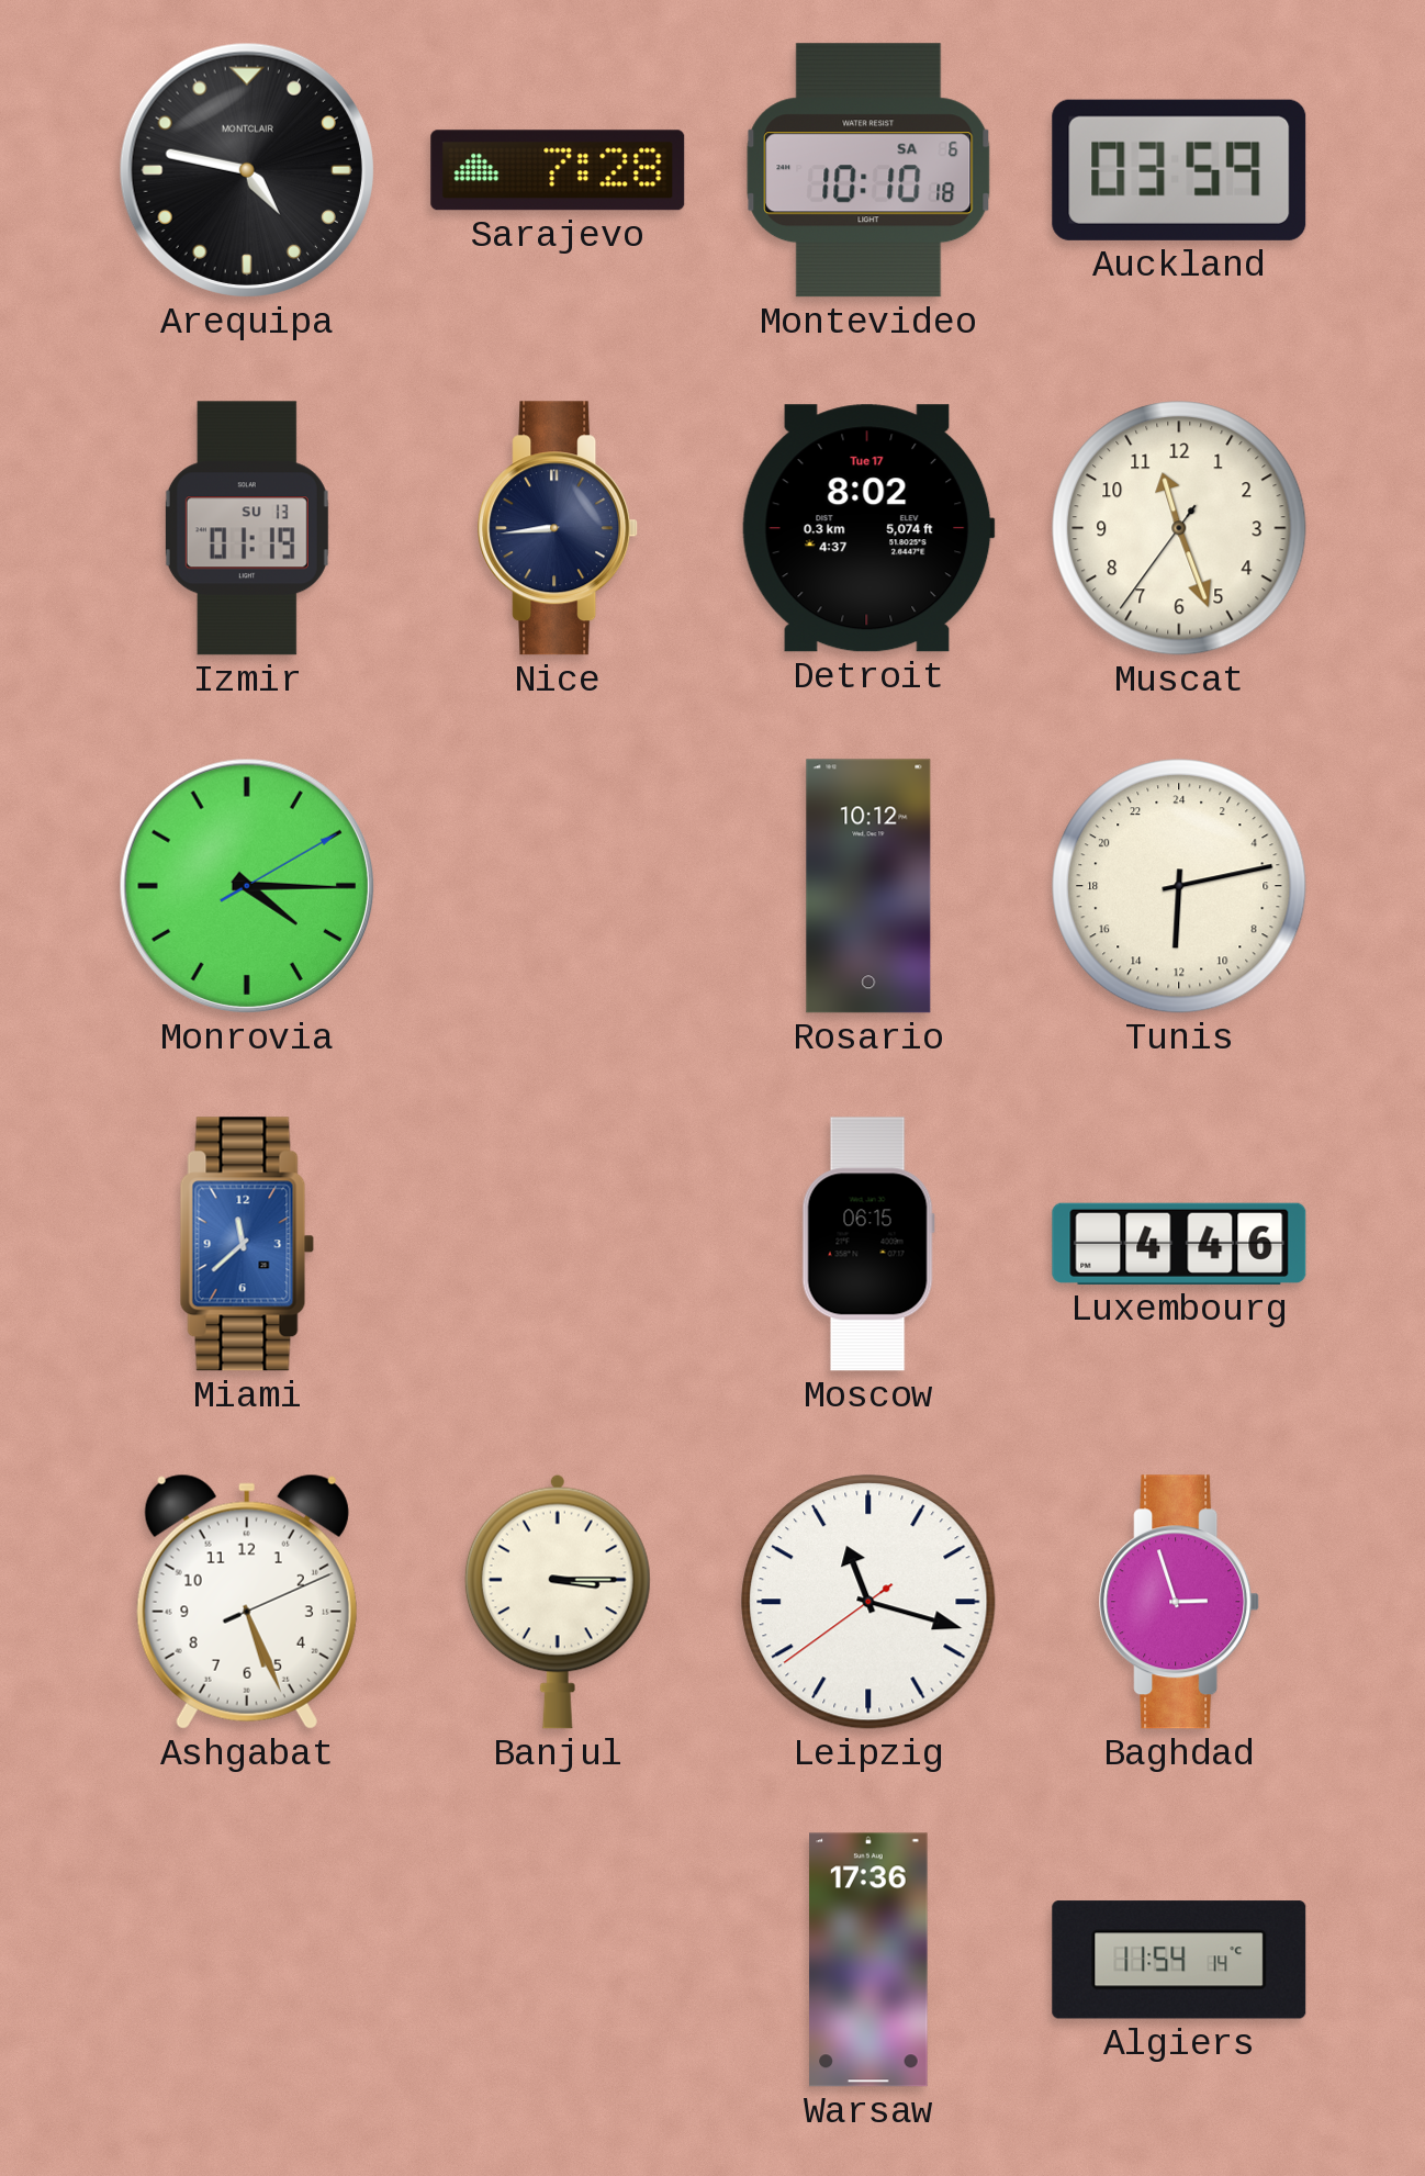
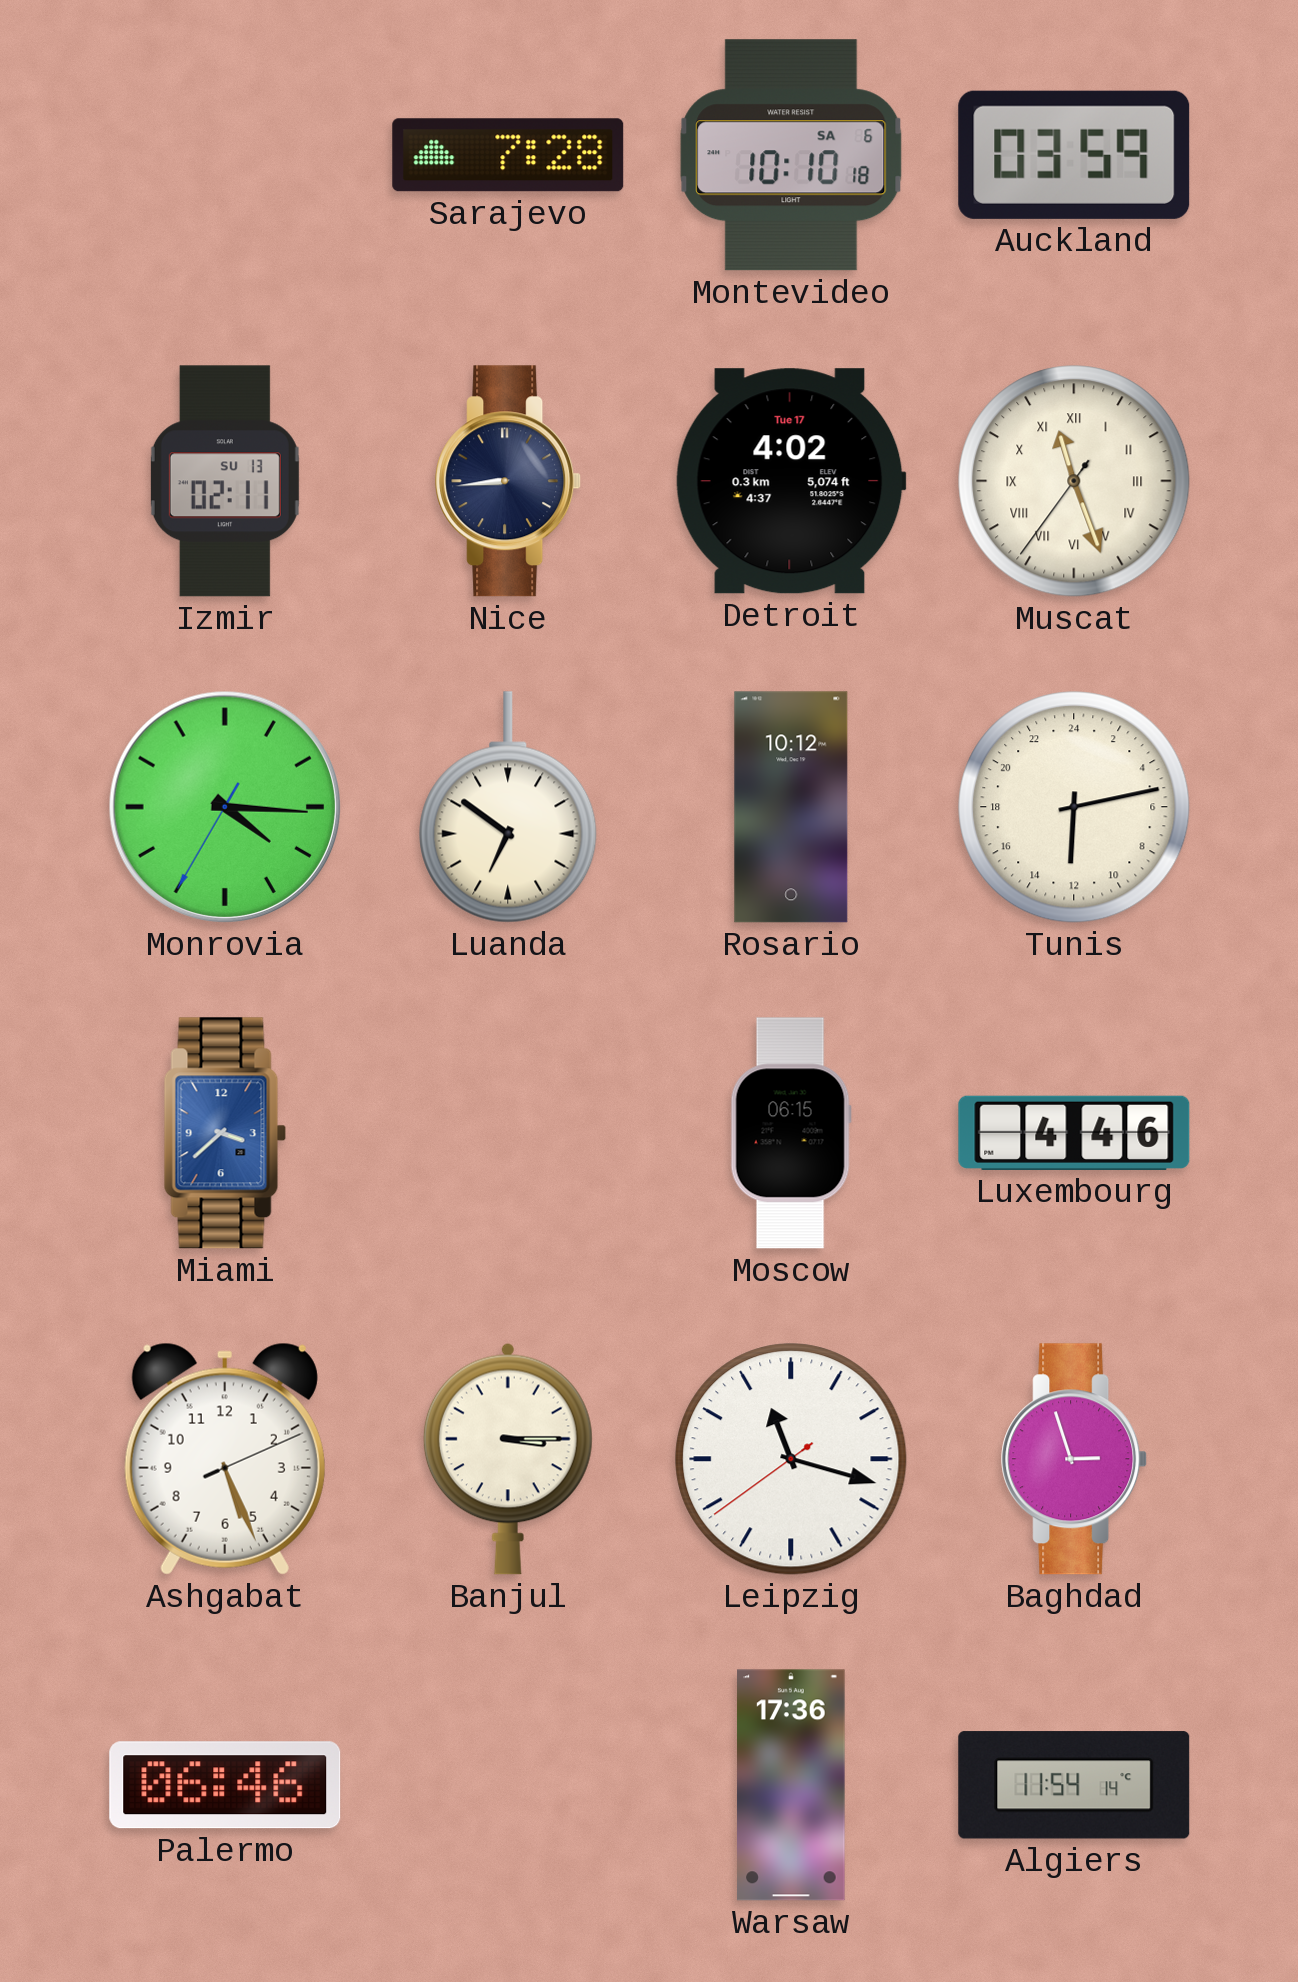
Arequipa: 4:47 -> none (247, 170)
Izmir: 01:19 -> 02:11 (225, 481)
Detroit: 8:02 -> 4:02 (791, 481)
Muscat numerals: Arabic -> Roman (1074, 481)
Monrovia: 4:15:10 -> 4:15:35 (225, 807)
Luanda: none -> 6:51 (508, 807)
Miami: 11:38 -> 3:38 (225, 1133)
Palermo: none -> 06:46 (225, 1785)
